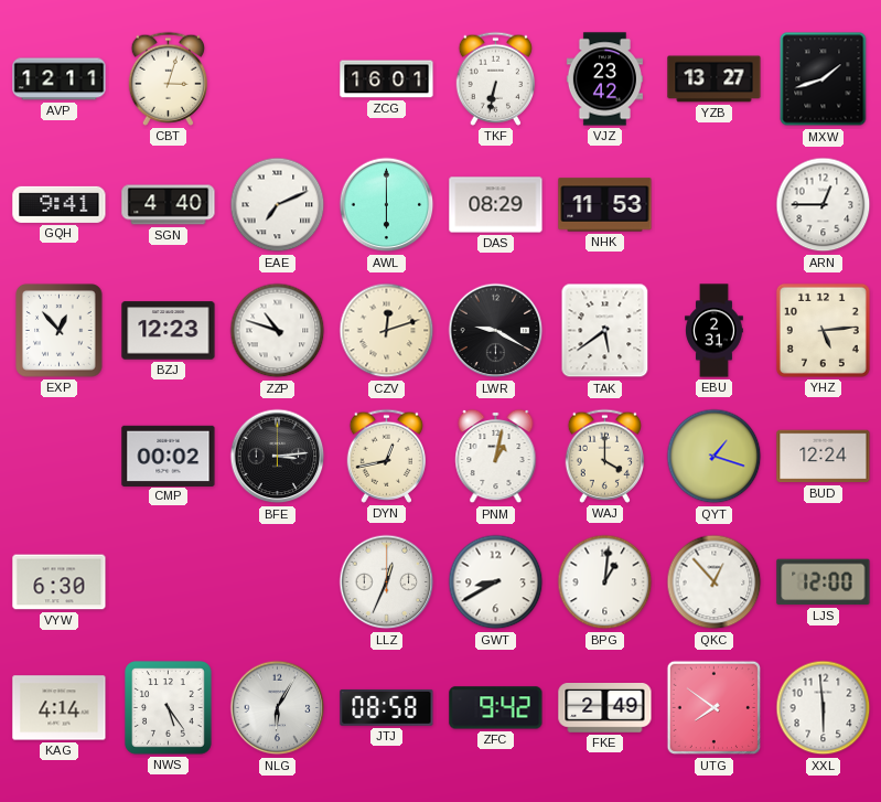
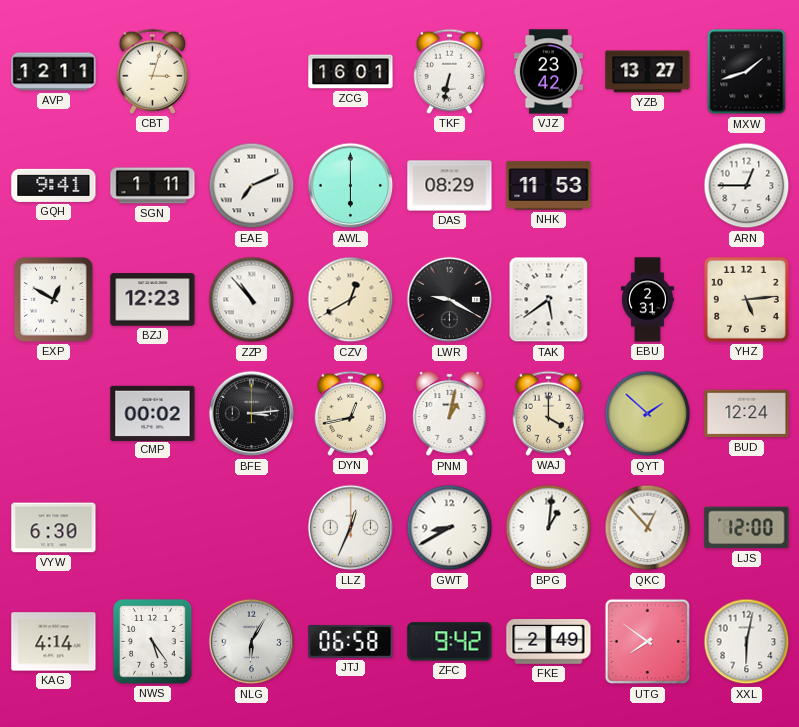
SGN: 4:40 -> 1:11 (153, 186)
EXP: 12:53 -> 12:50 (54, 300)
ZZP: 10:48 -> 10:53 (252, 300)
CZV: 12:12 -> 12:40 (351, 300)
QYT: 1:18 -> 1:52 (648, 414)
JTJ: 08:58 -> 06:58 (351, 641)
XXL: 5:59 -> 6:02 (747, 642)
